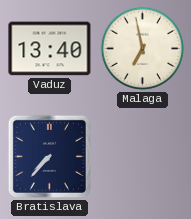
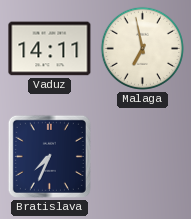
Vaduz: 13:40 -> 14:11 (50, 49)
Bratislava: 7:37 -> 7:34 (49, 156)
